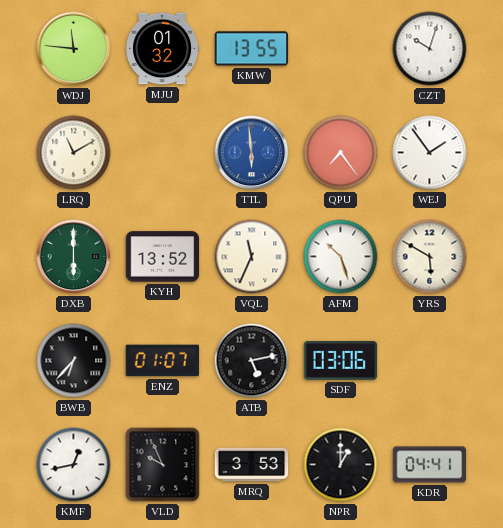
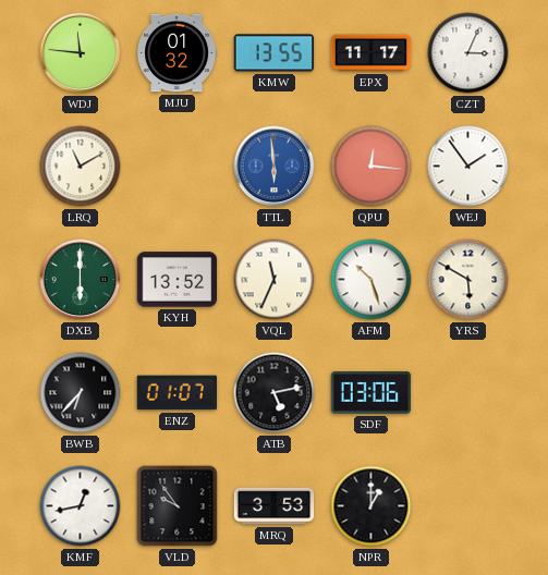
EPX: none -> 11:17 (372, 53)
CZT: 10:03 -> 3:04 (468, 53)
QPU: 7:24 -> 12:16 (372, 167)
VLD: 9:56 -> 9:54 (178, 506)
KDR: 04:41 -> none (430, 465)
